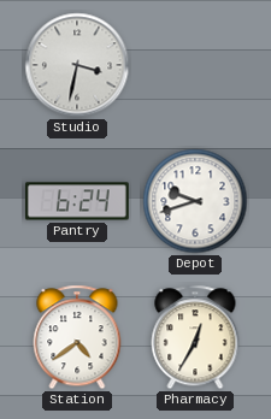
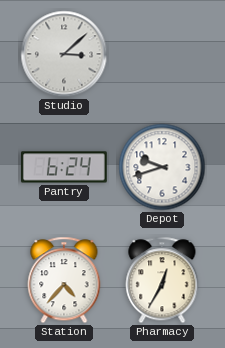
Studio: 3:32 -> 3:08 (64, 54)
Station: 4:39 -> 4:37 (64, 280)
